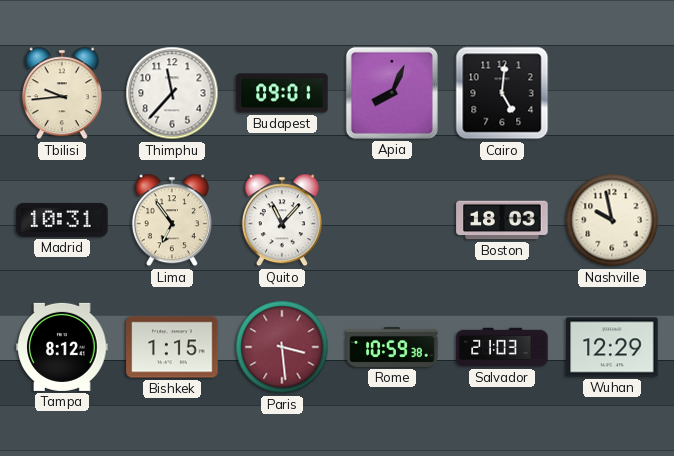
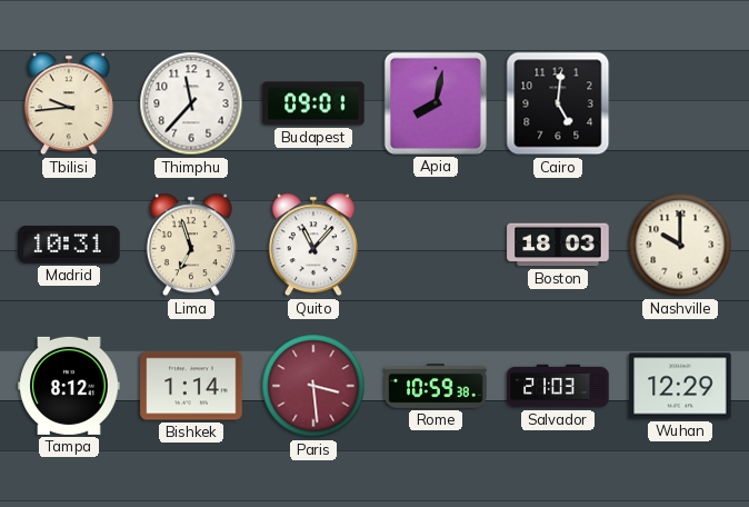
Apia: 8:04 -> 8:02 (436, 103)
Lima: 6:54 -> 6:57 (191, 245)
Nashville: 9:58 -> 10:00 (680, 245)
Bishkek: 1:15 -> 1:14 (191, 386)
